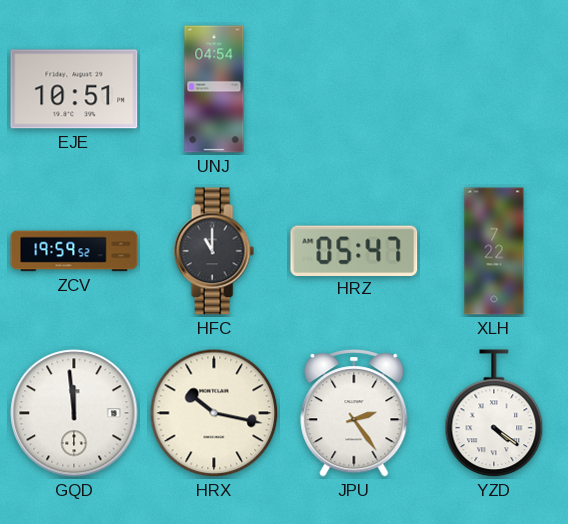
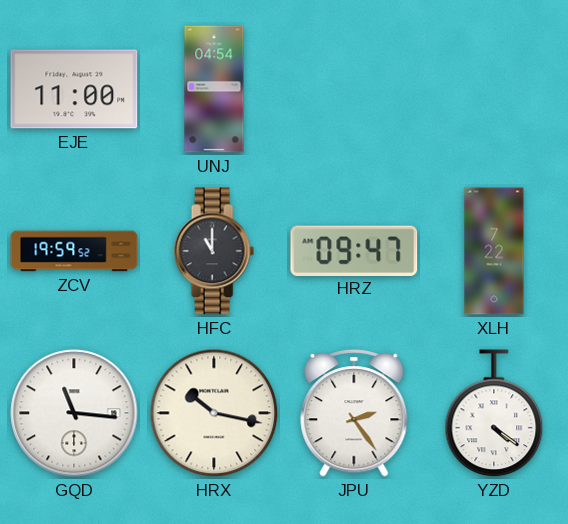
EJE: 10:51 -> 11:00 (74, 89)
HRZ: 05:47 -> 09:47 (354, 250)
GQD: 11:59 -> 11:16 (74, 413)
